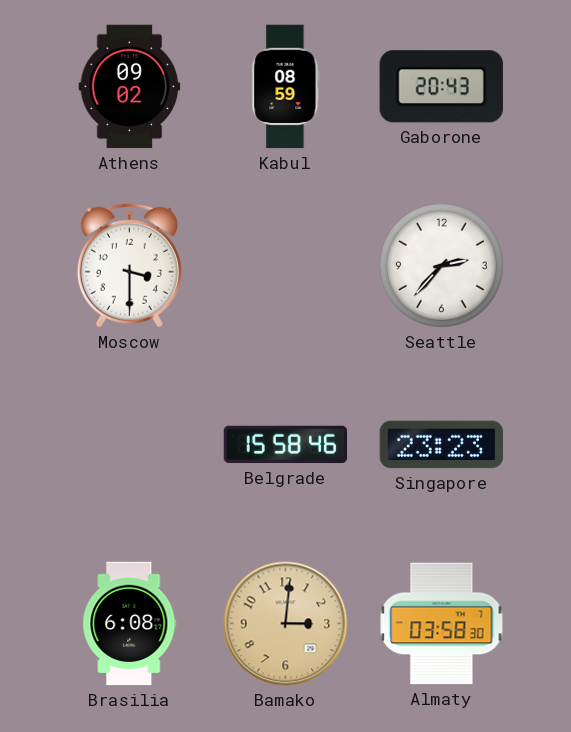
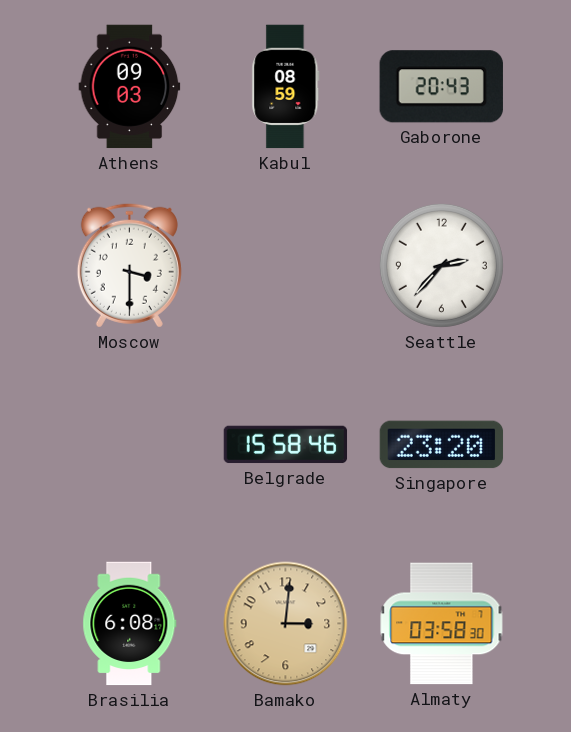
Athens: 09:02 -> 09:03 (130, 87)
Singapore: 23:23 -> 23:20 (442, 445)
